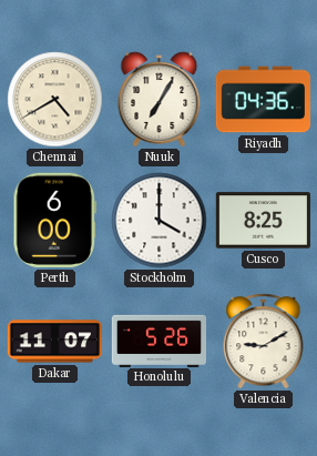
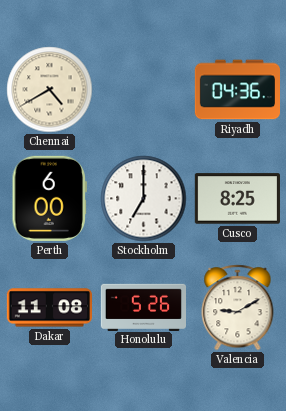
Nuuk: 7:05 -> none (160, 100)
Stockholm: 4:00 -> 7:00 (144, 199)
Dakar: 11:07 -> 11:08 (49, 308)
